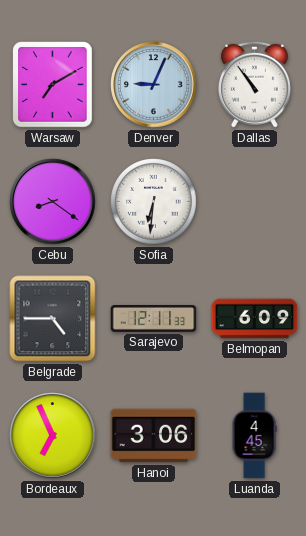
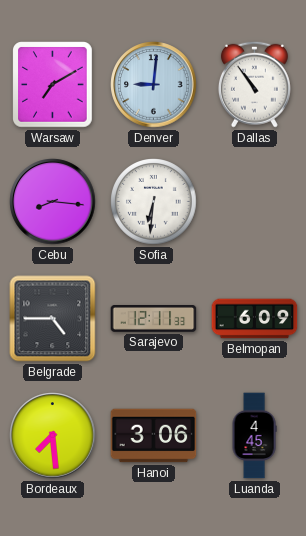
Denver: 9:04 -> 9:01 (154, 85)
Cebu: 8:21 -> 8:16 (53, 202)
Bordeaux: 6:56 -> 7:29 (53, 436)
